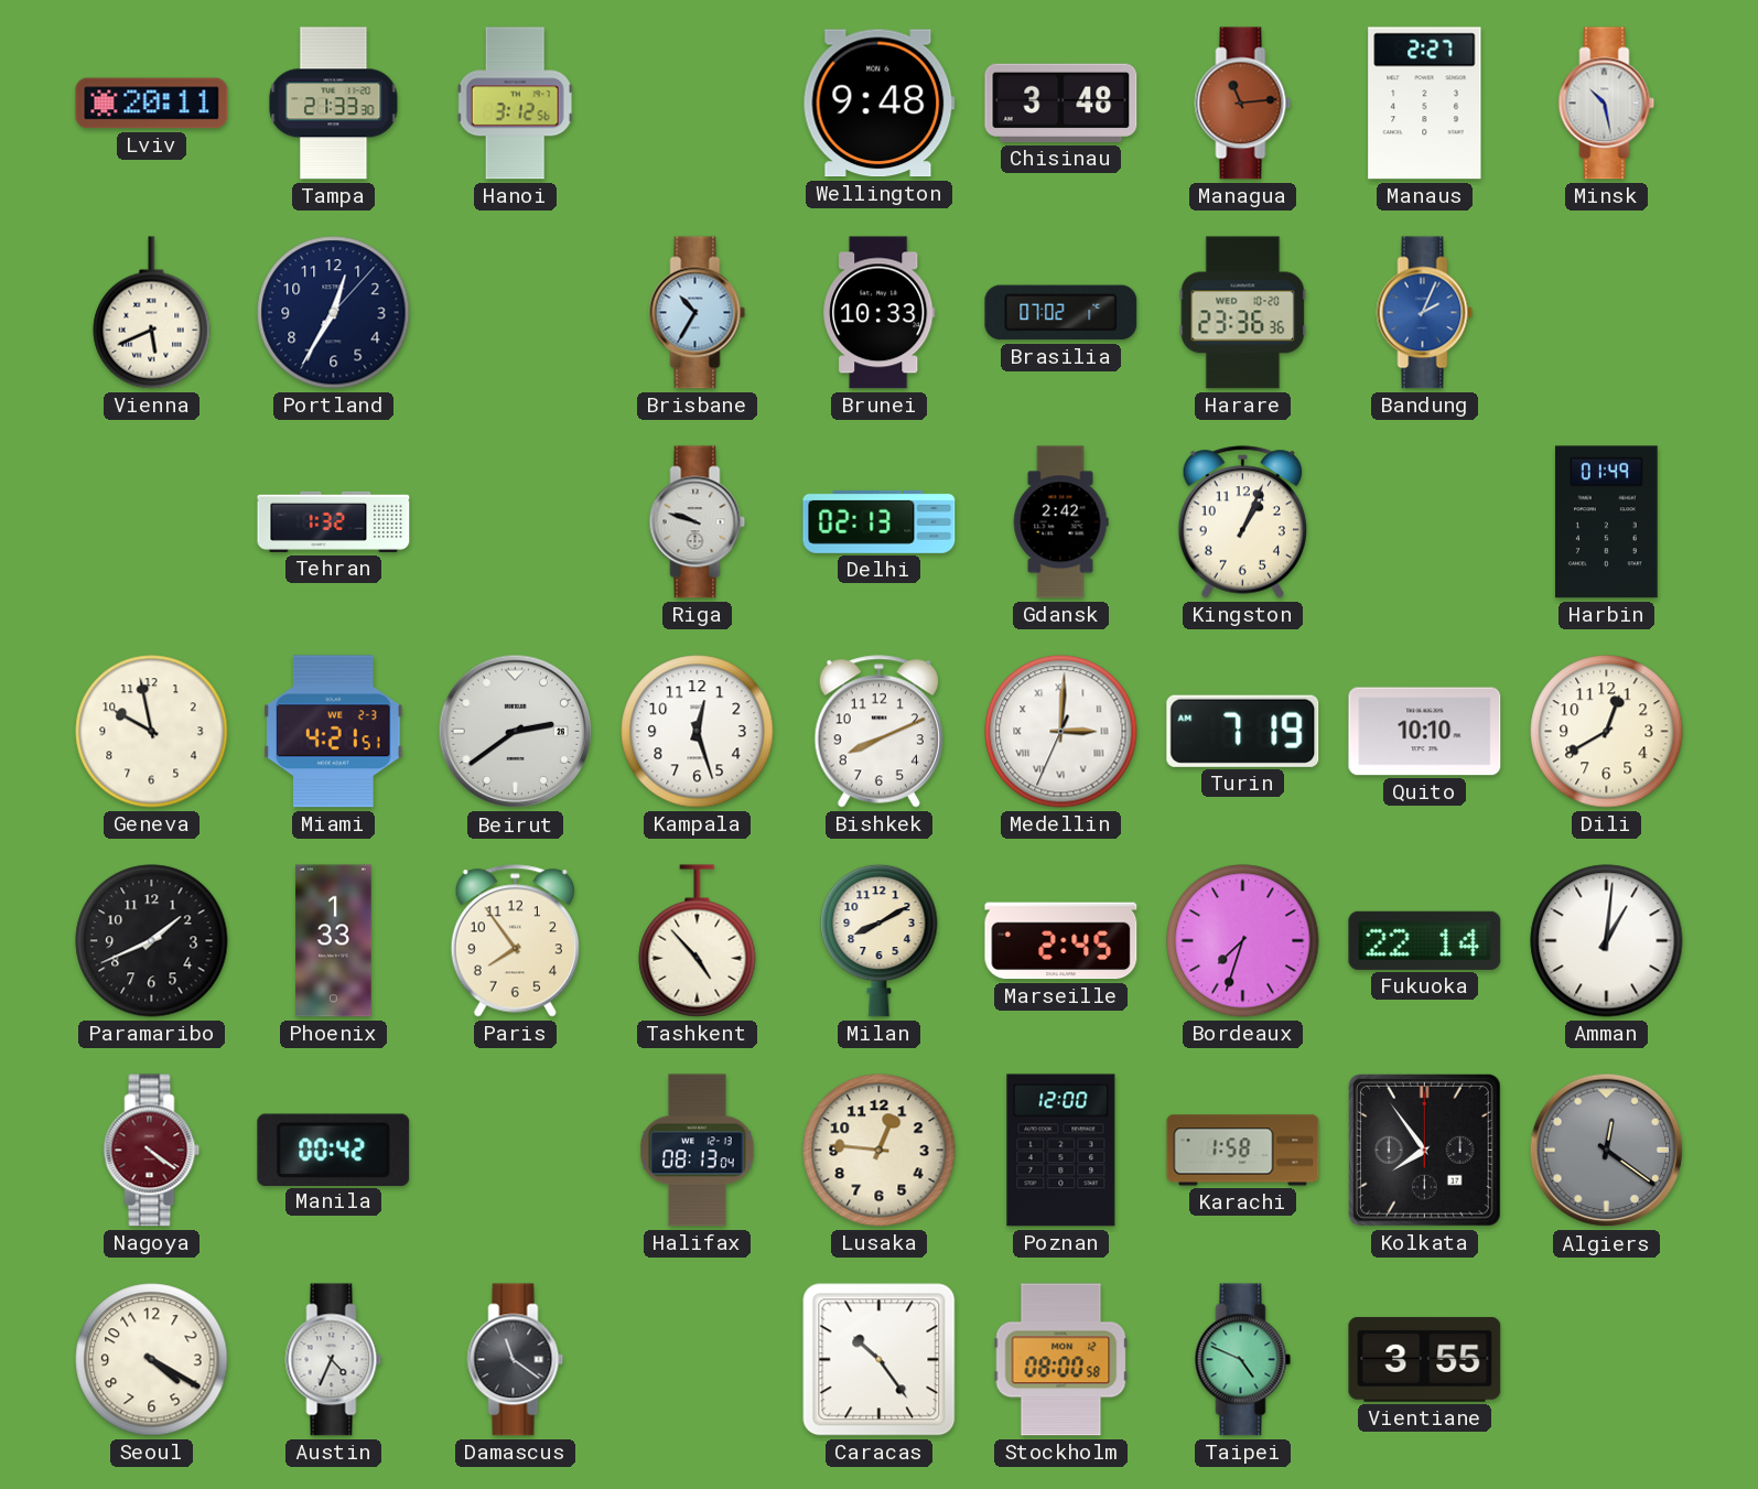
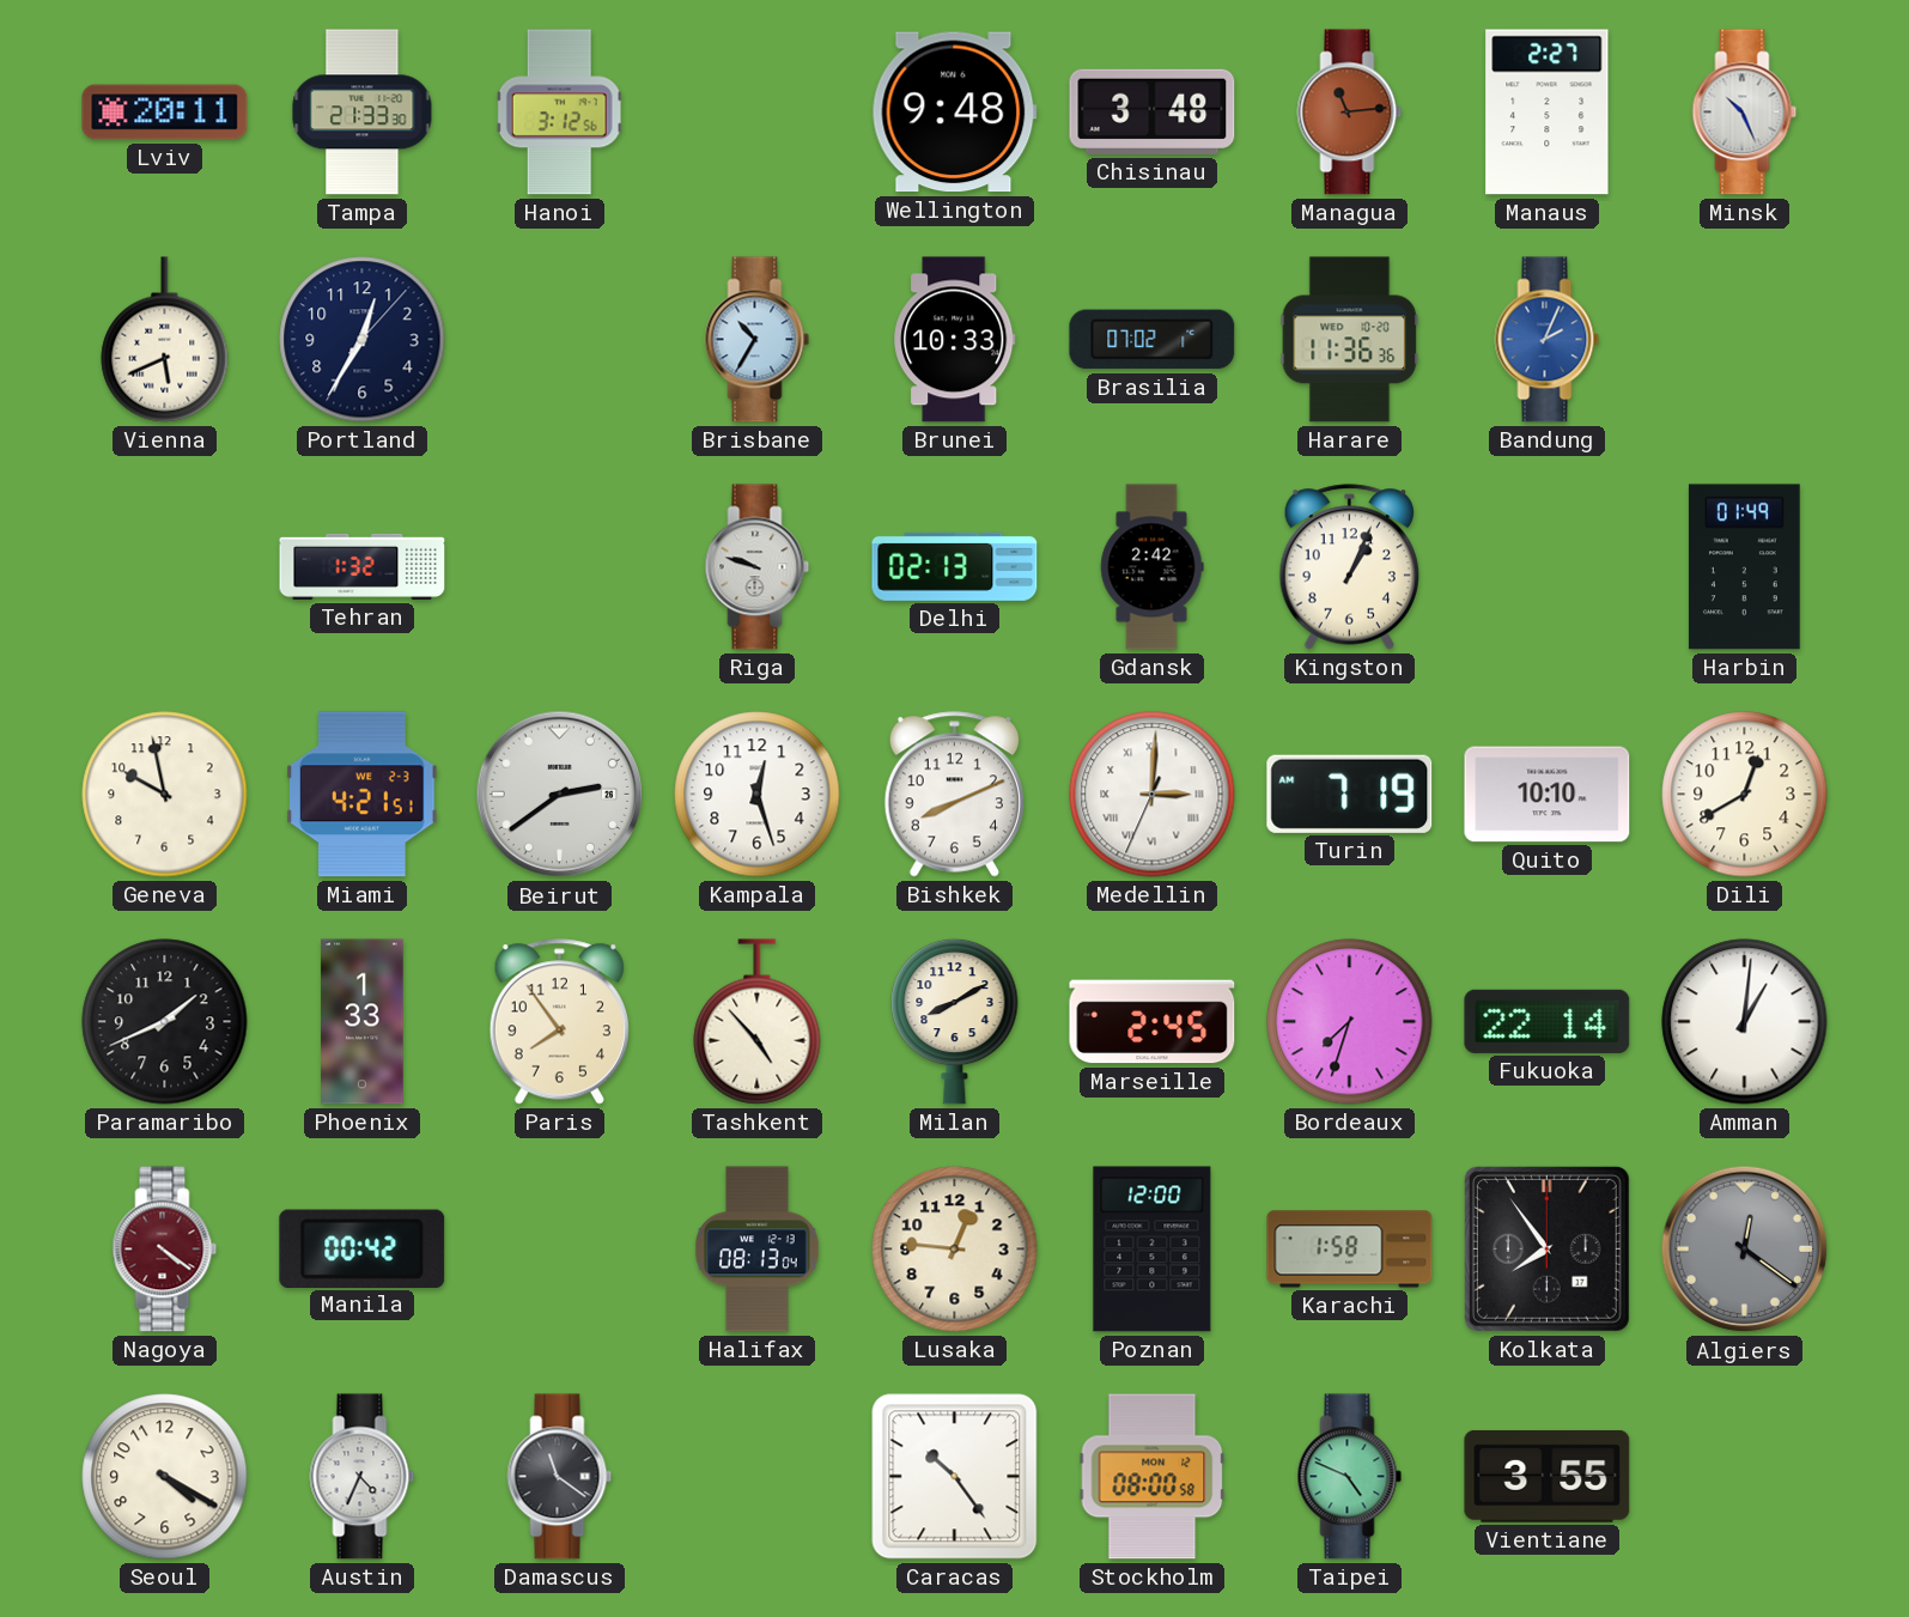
Minsk: 10:28 -> 10:26 (1745, 113)
Harare: 23:36 -> 11:36 (1350, 340)
